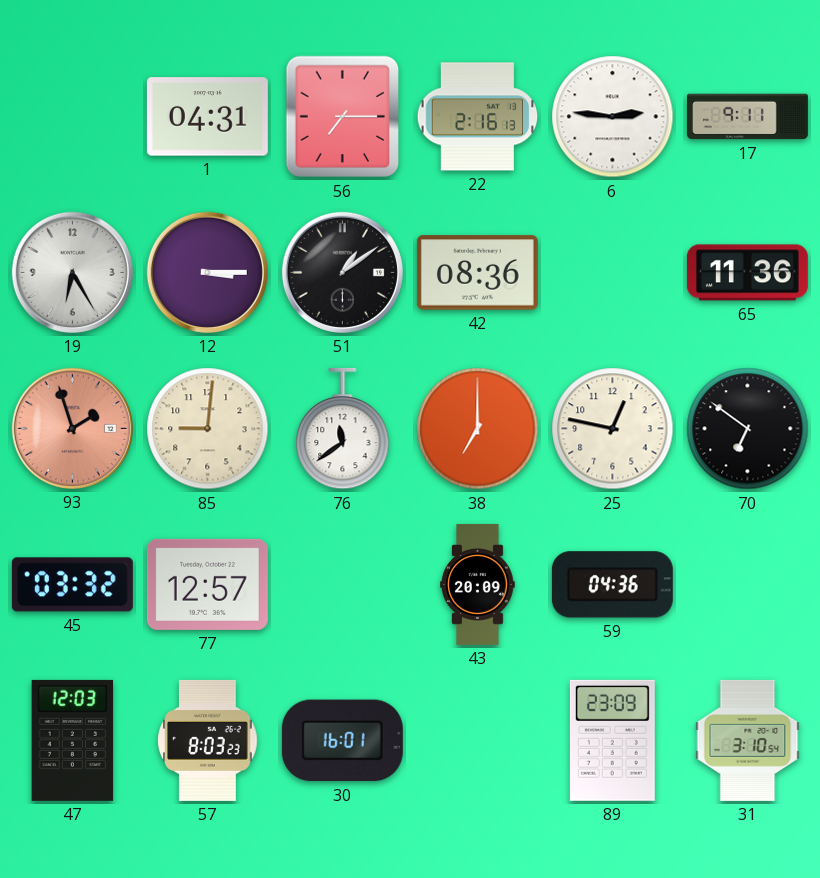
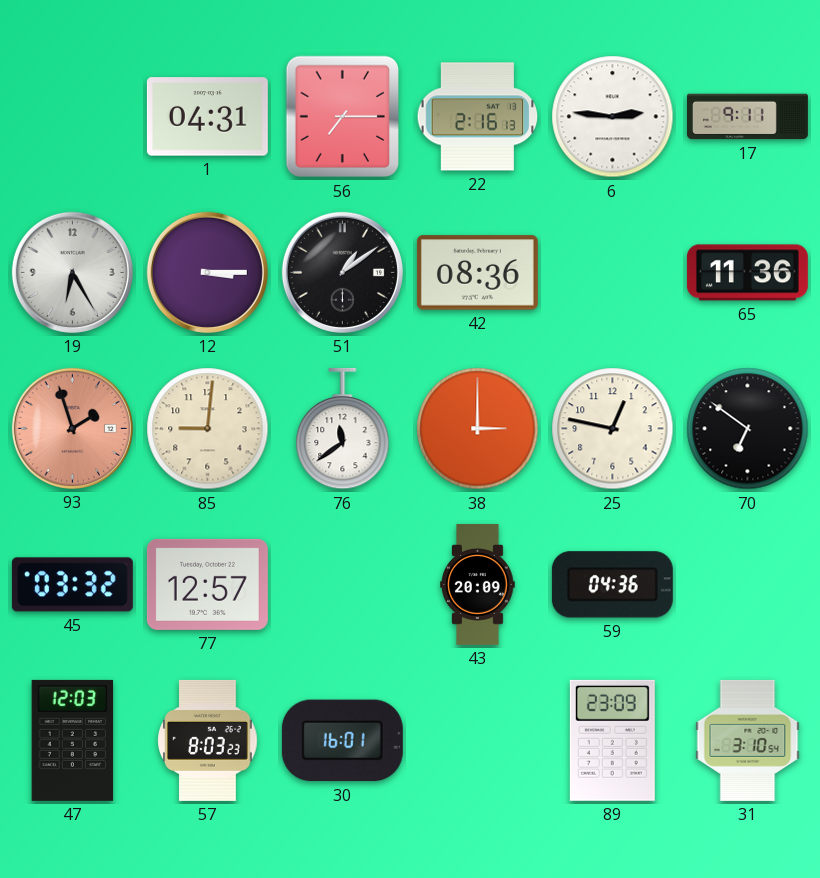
38: 7:00 -> 3:00 (478, 429)
